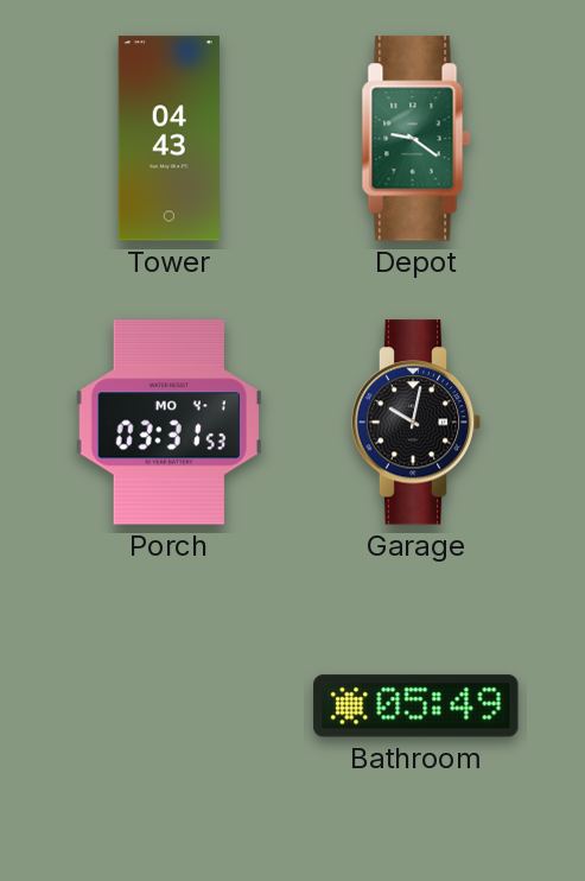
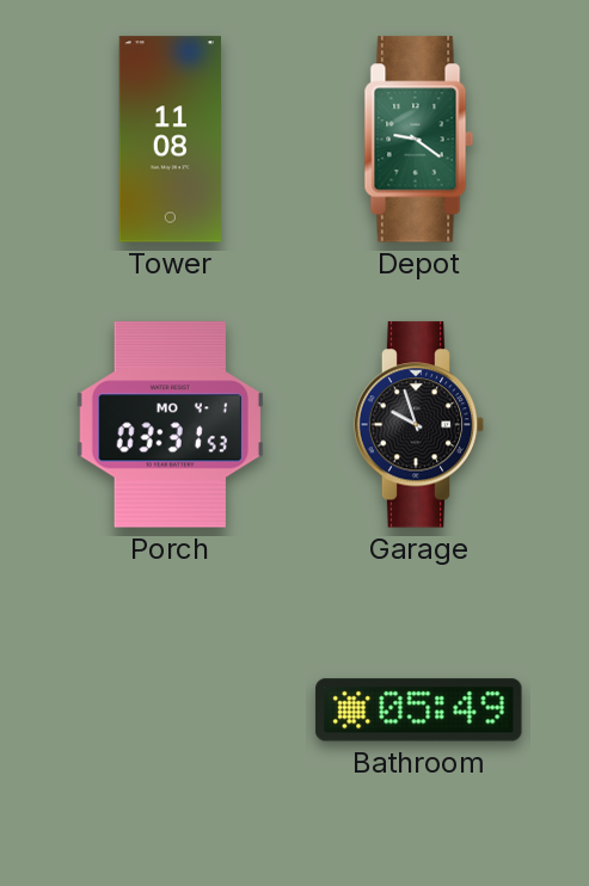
Tower: 04:43 -> 11:08 (170, 140)
Garage: 10:02 -> 9:57 (419, 425)
